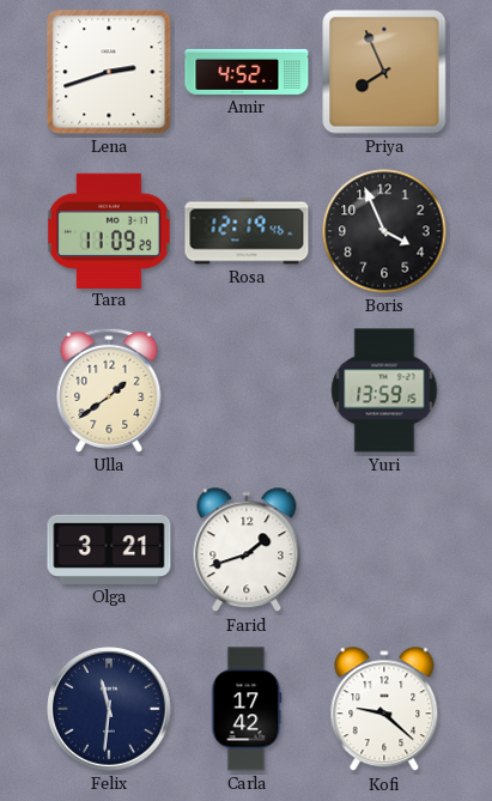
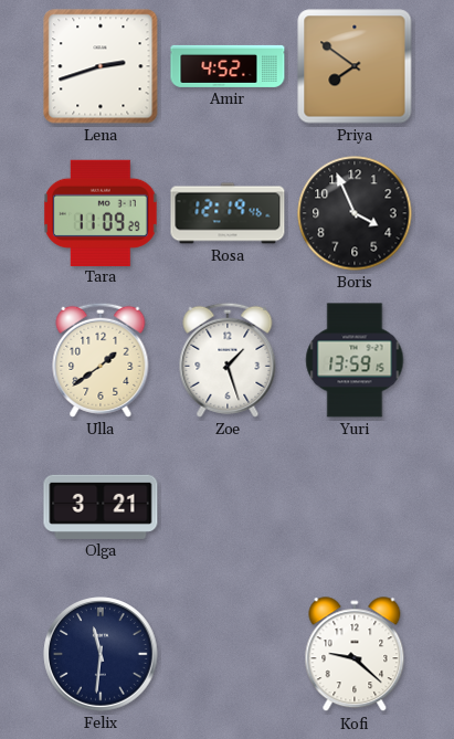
Priya: 7:56 -> 7:51 (355, 66)
Zoe: none -> 1:27 (228, 360)
Farid: 1:42 -> none (247, 551)
Carla: 17:42 -> none (247, 709)
